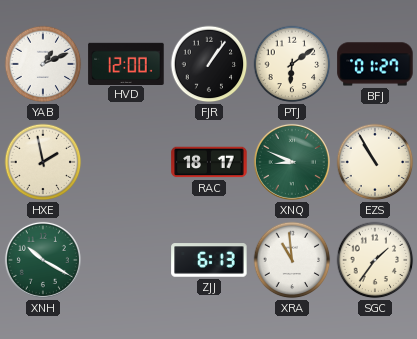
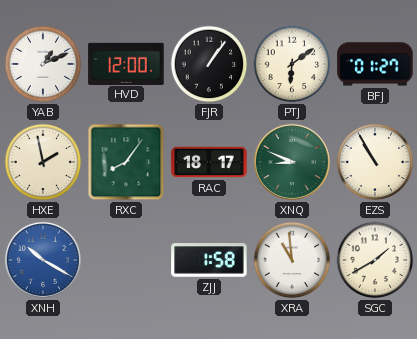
RXC: none -> 8:06 (126, 162)
XNH dial: green -> blue (43, 260)
ZJJ: 6:13 -> 1:58 (209, 260)
SGC: 1:36 -> 1:40 (375, 260)
